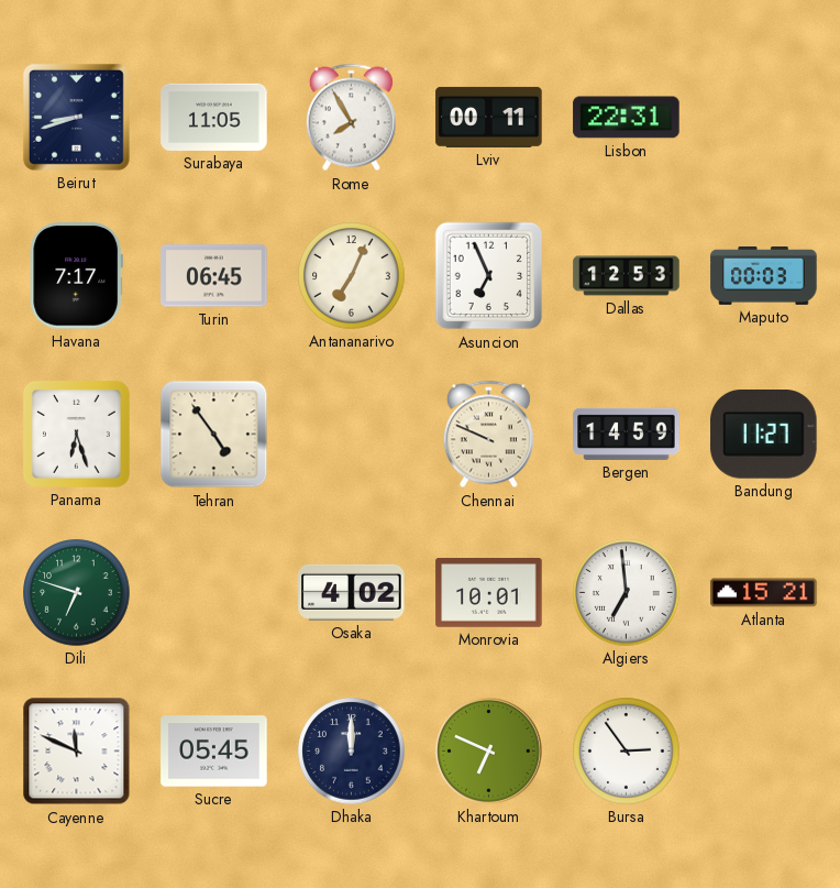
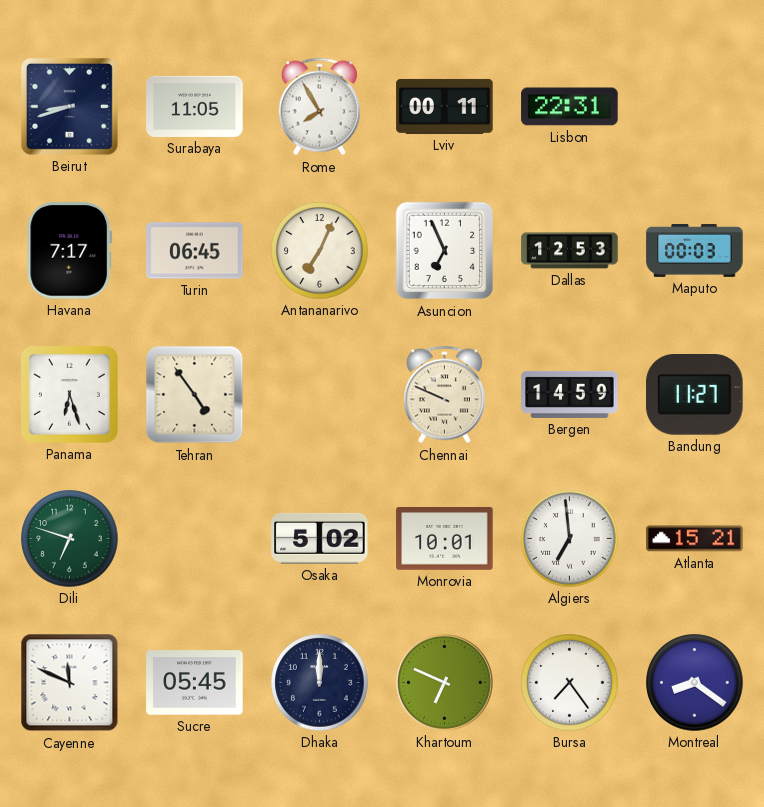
Osaka: 4:02 -> 5:02 (320, 538)
Bursa: 2:54 -> 7:24 (570, 683)
Montreal: none -> 8:21 (695, 683)
